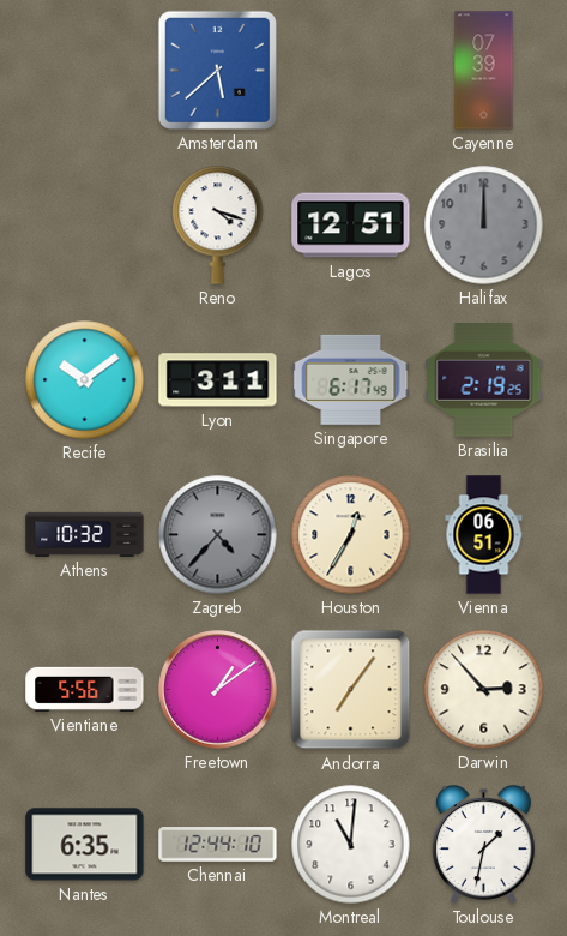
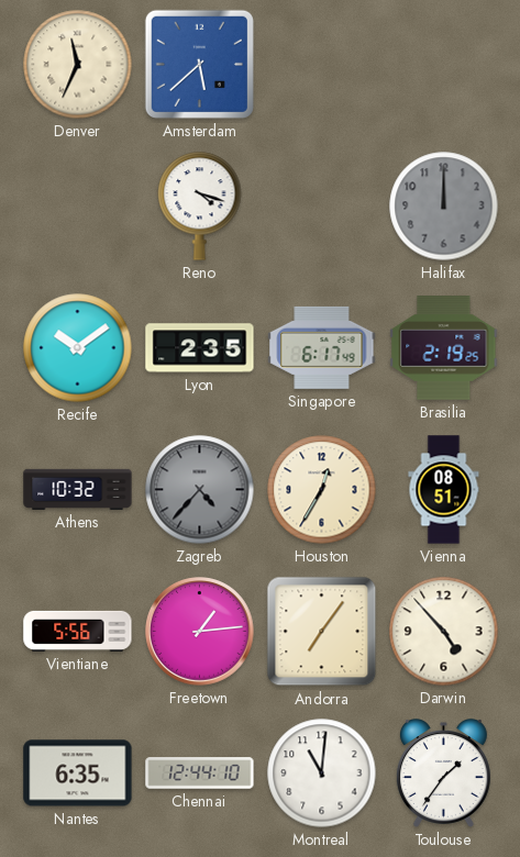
Denver: none -> 11:34 (78, 65)
Cayenne: 07:39 -> none (484, 71)
Lagos: 12:51 -> none (351, 226)
Lyon: 3:11 -> 2:35 (200, 348)
Vienna: 06:51 -> 08:51 (444, 490)
Freetown: 1:09 -> 1:14 (200, 632)
Darwin: 2:53 -> 4:53 (444, 632)
Toulouse: 1:32 -> 1:36 (443, 773)
